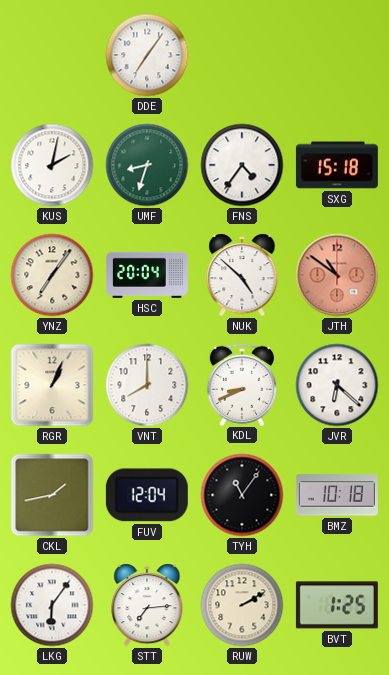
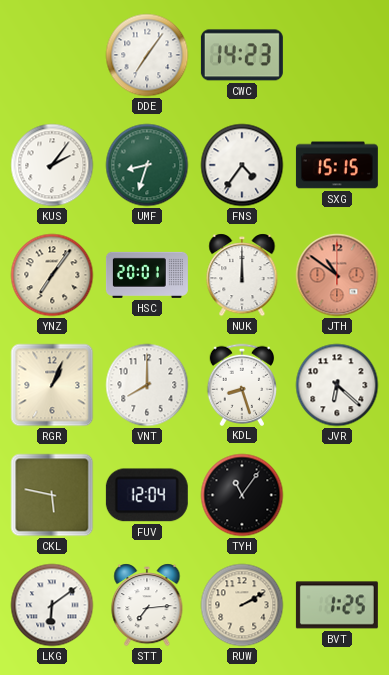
CWC: none -> 14:23 (242, 55)
KUS: 2:02 -> 2:06 (52, 165)
SXG: 15:18 -> 15:15 (337, 165)
HSC: 20:04 -> 20:01 (147, 275)
NUK: 4:52 -> 12:00 (242, 275)
KDL: 8:41 -> 8:27 (241, 384)
CKL: 1:43 -> 5:47 (52, 495)
BMZ: 10:18 -> none (337, 495)
LKG: 6:06 -> 6:09 (52, 605)
